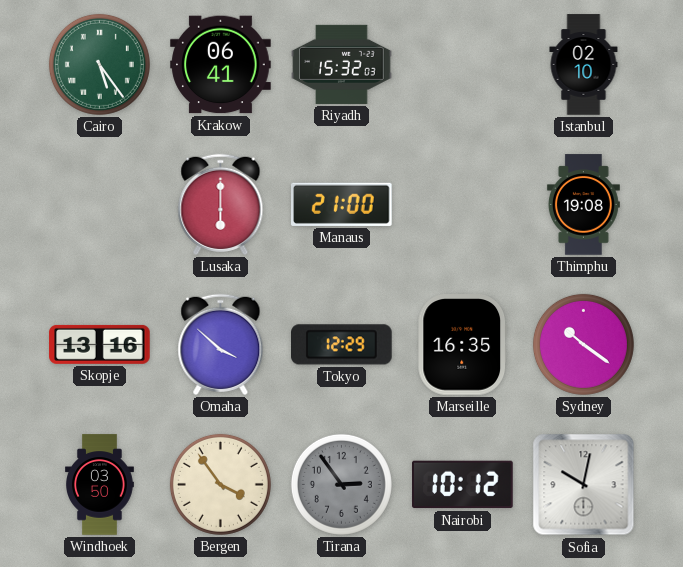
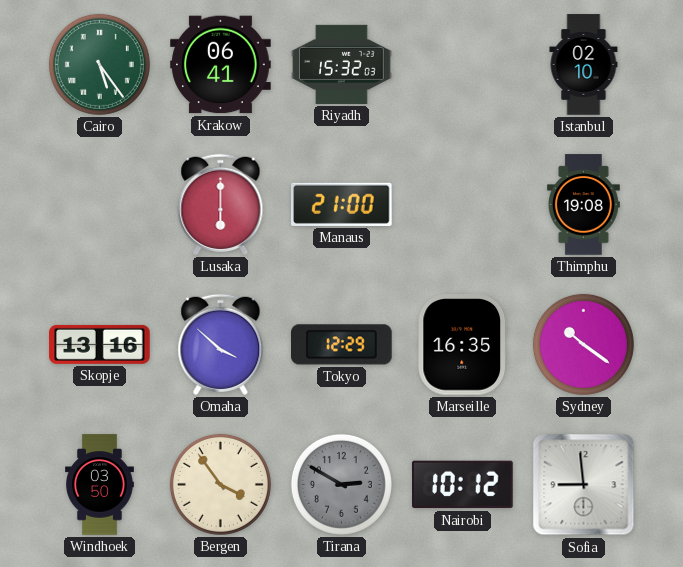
Tirana: 2:54 -> 2:50 (341, 484)
Sofia: 10:02 -> 8:59 (584, 485)
